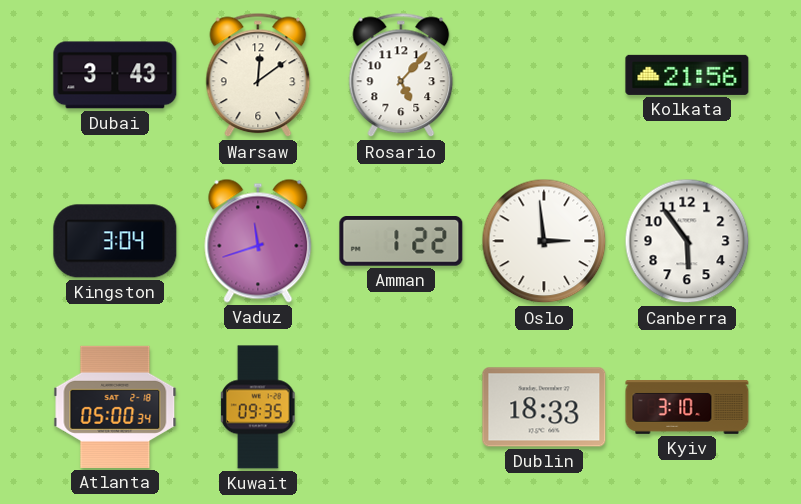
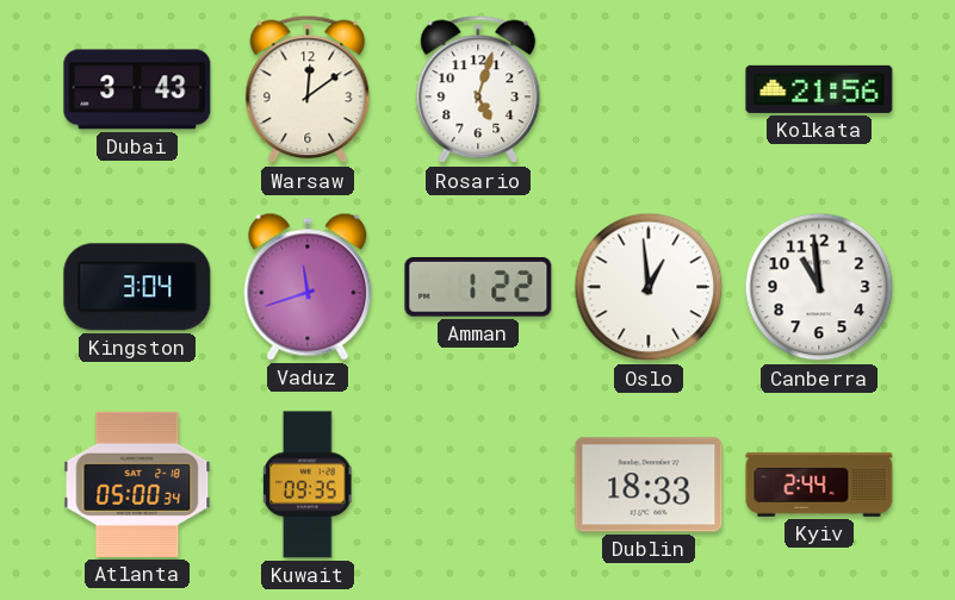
Rosario: 5:07 -> 5:03 (478, 89)
Oslo: 2:59 -> 12:59 (649, 287)
Canberra: 5:54 -> 10:59 (819, 287)
Kyiv: 3:10 -> 2:44 (819, 486)
